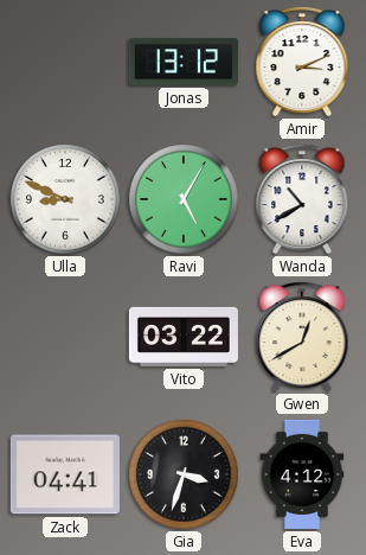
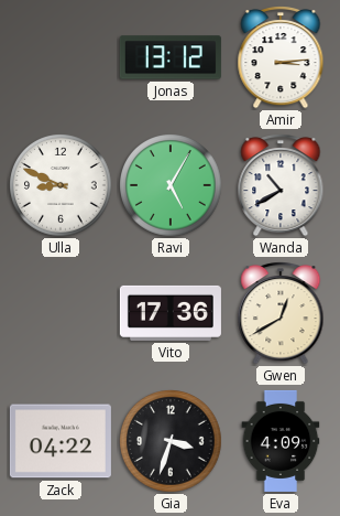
Amir: 3:11 -> 3:14 (281, 58)
Vito: 03:22 -> 17:36 (171, 313)
Zack: 04:41 -> 04:22 (61, 441)
Eva: 4:12 -> 4:09 (281, 441)
